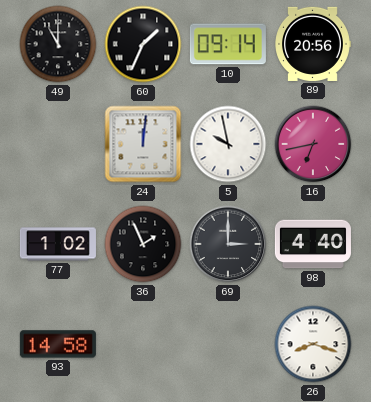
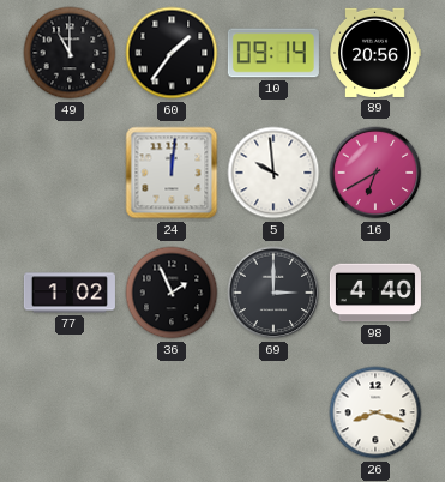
60: 1:34 -> 1:36 (172, 53)
5: 9:58 -> 9:59 (273, 173)
16: 6:43 -> 6:40 (375, 173)
93: 14:58 -> none (58, 344)
